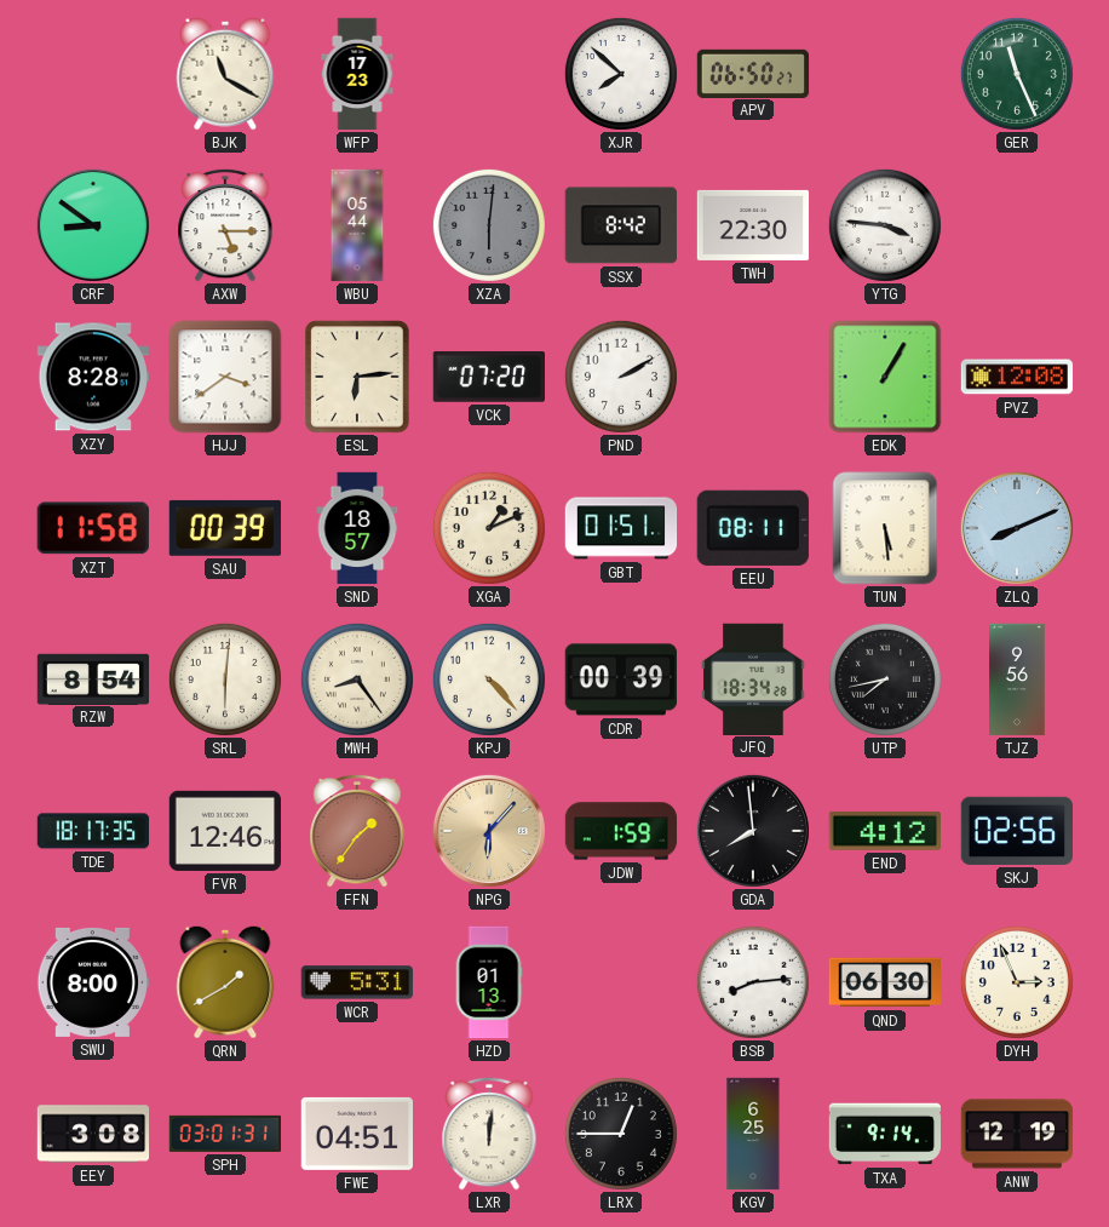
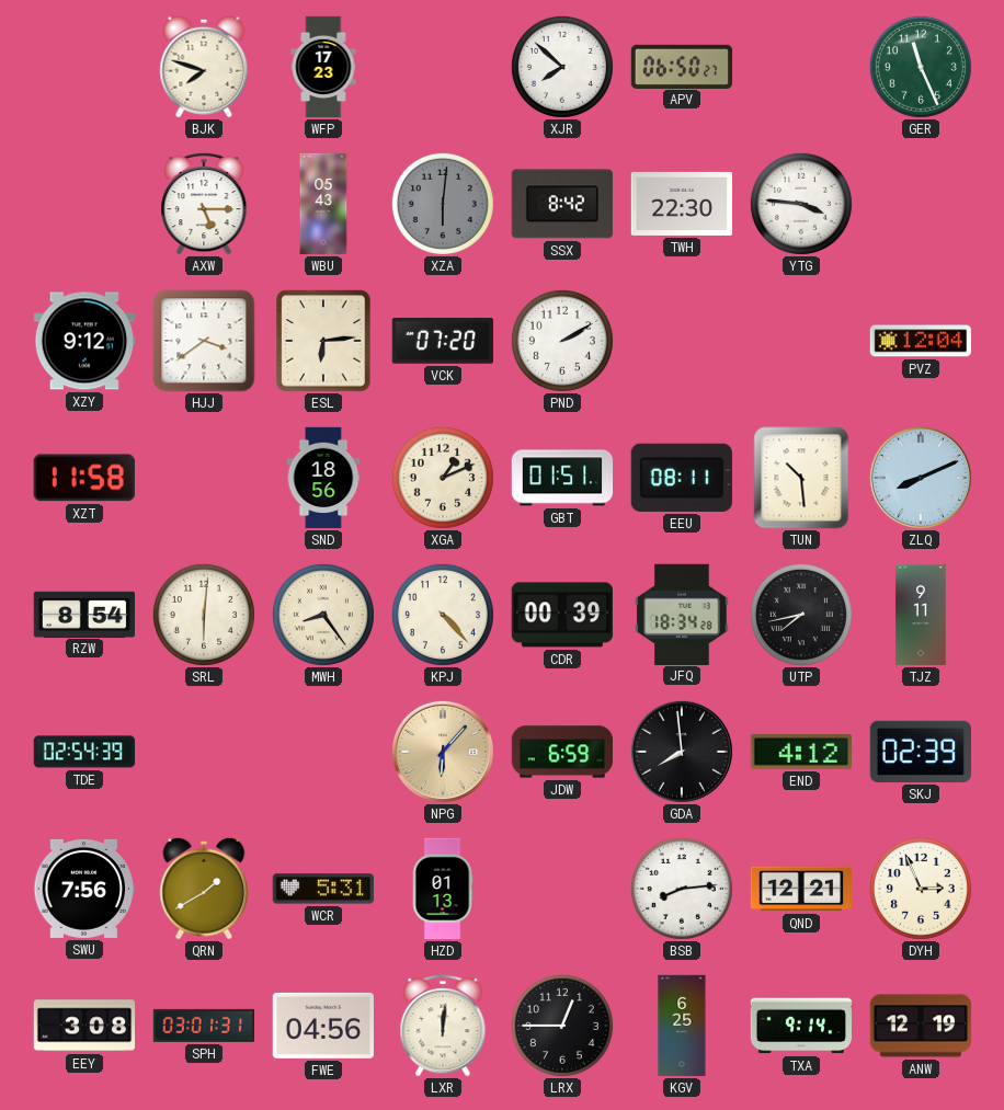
BJK: 11:20 -> 7:48 (204, 67)
CRF: 8:51 -> none (93, 225)
WBU: 05:44 -> 05:43 (323, 204)
XZY: 8:28 -> 9:12 (84, 341)
EDK: 1:05 -> none (885, 377)
PVZ: 12:08 -> 12:04 (920, 341)
SAU: 00:39 -> none (225, 528)
SND: 18:57 -> 18:56 (323, 478)
TUN: 5:29 -> 10:29 (801, 478)
TJZ: 9:56 -> 9:11 (921, 615)
TDE: 18:17 -> 02:54 (84, 752)
FVR: 12:46 -> none (225, 831)
FFN: 1:36 -> none (357, 831)
JDW: 1:59 -> 6:59 (562, 752)
SKJ: 02:56 -> 02:39 (920, 752)
SWU: 8:00 -> 7:56 (84, 889)
QND: 06:30 -> 12:21 (800, 889)
FWE: 04:51 -> 04:56 (322, 1026)
